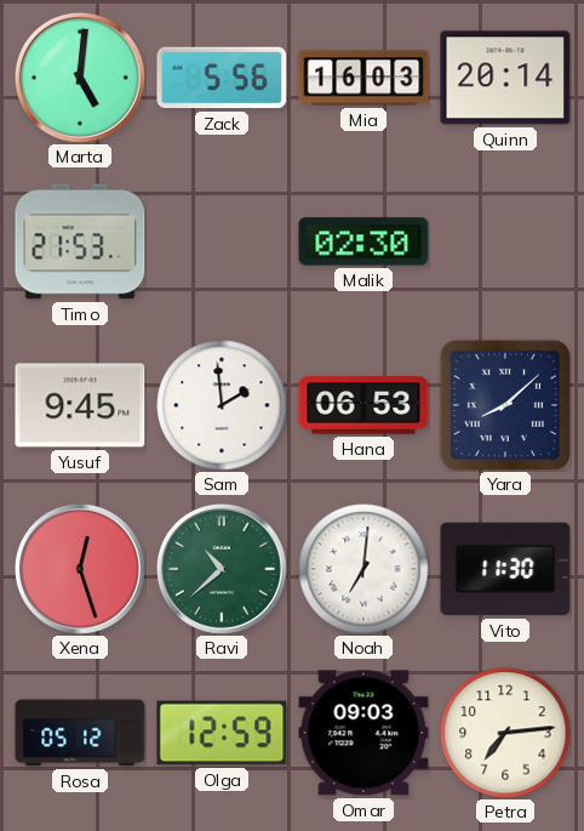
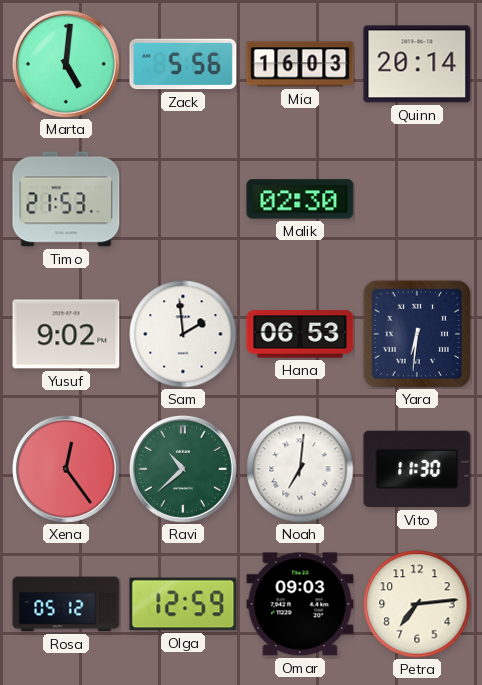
Yusuf: 9:45 -> 9:02 (66, 334)
Yara: 8:08 -> 6:31 (417, 334)
Xena: 12:27 -> 12:24 (66, 469)
